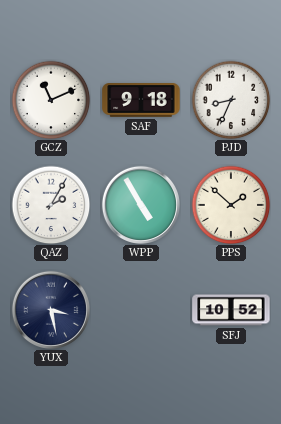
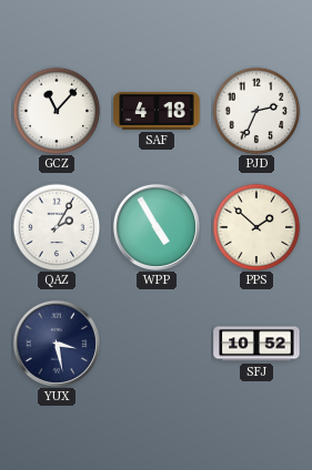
GCZ: 11:11 -> 11:07 (57, 111)
SAF: 9:18 -> 4:18 (157, 112)
PJD: 8:34 -> 2:34 (256, 111)
